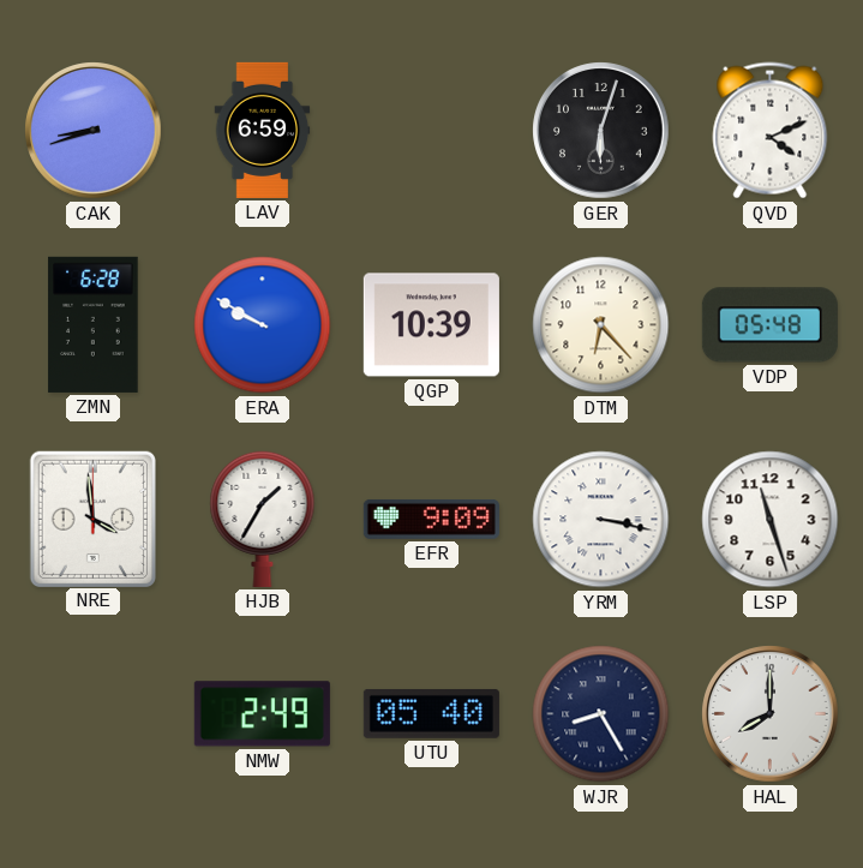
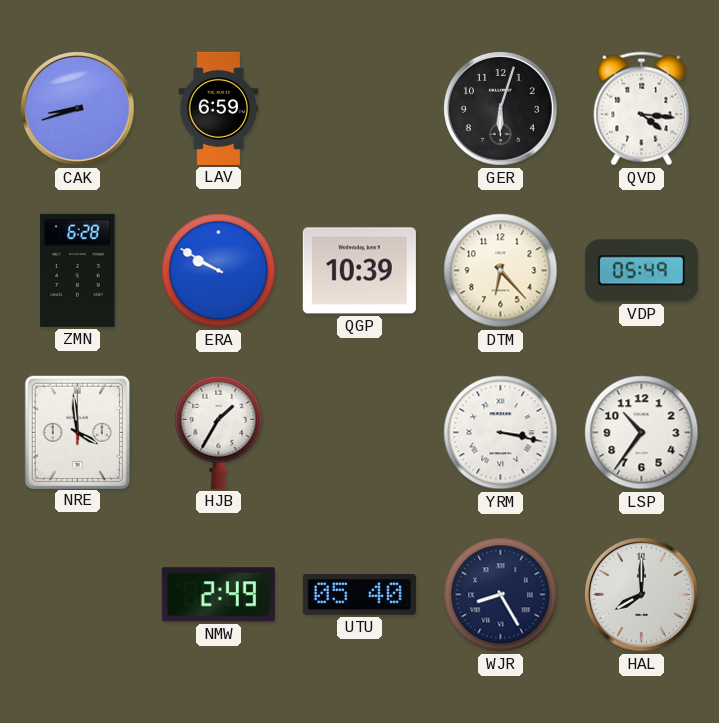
QVD: 4:11 -> 4:16 (642, 109)
VDP: 05:48 -> 05:49 (641, 271)
EFR: 9:09 -> none (431, 519)
LSP: 11:27 -> 10:36 (642, 433)
